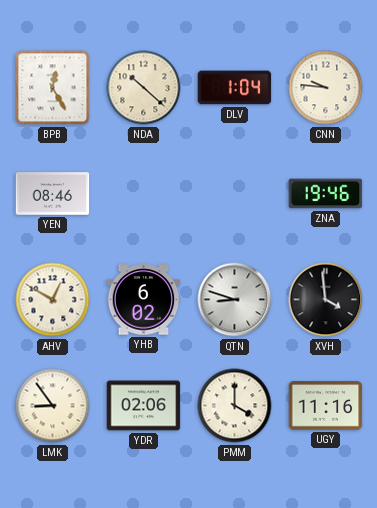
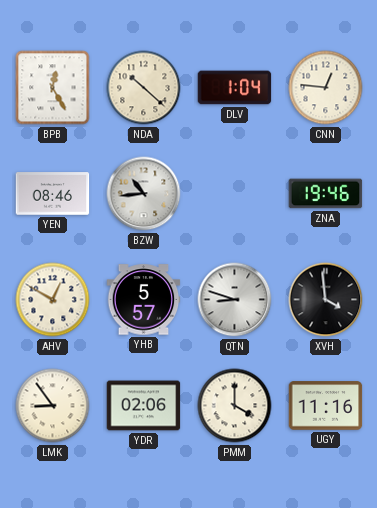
CNN: 9:46 -> 12:46 (326, 88)
BZW: none -> 10:44 (144, 194)
YHB: 6:02 -> 5:57 (144, 300)
